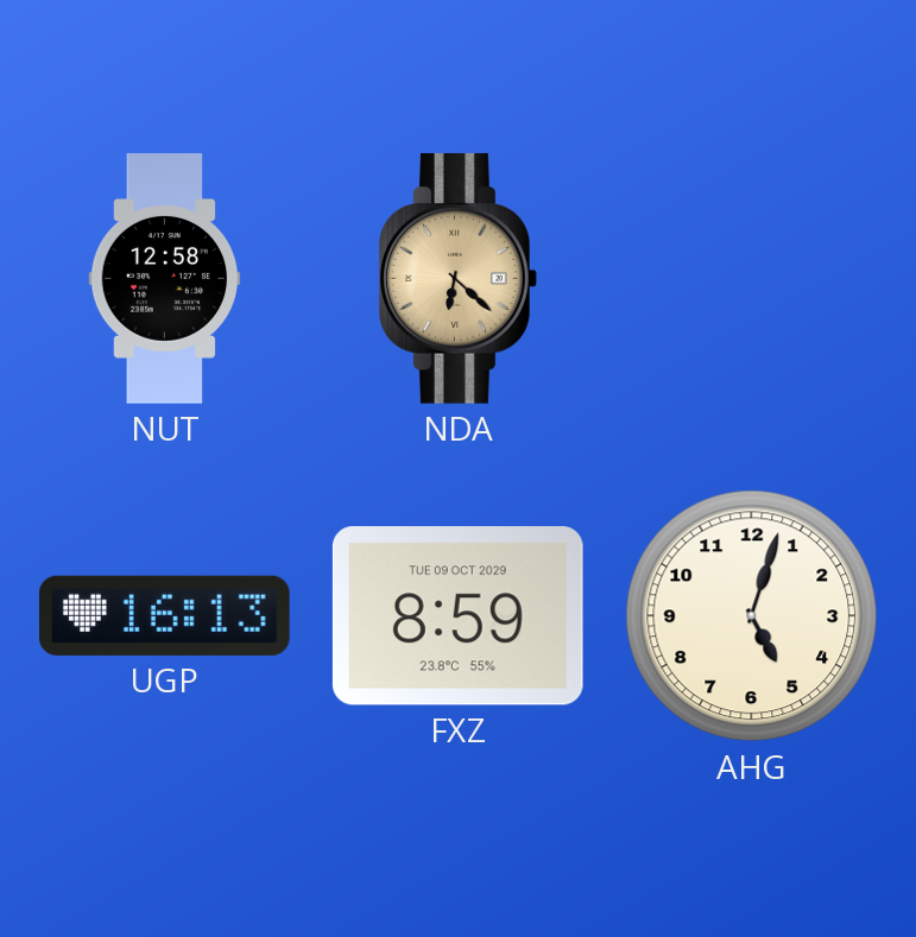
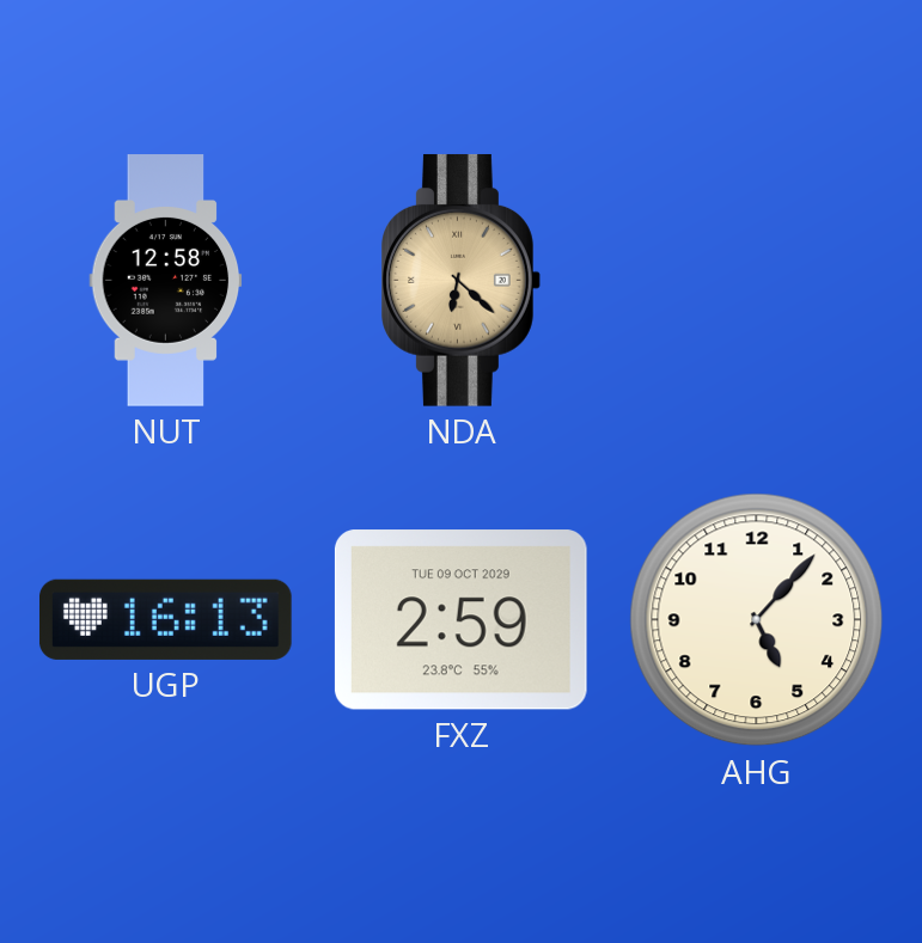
FXZ: 8:59 -> 2:59 (460, 620)
AHG: 5:03 -> 5:07 (757, 620)
